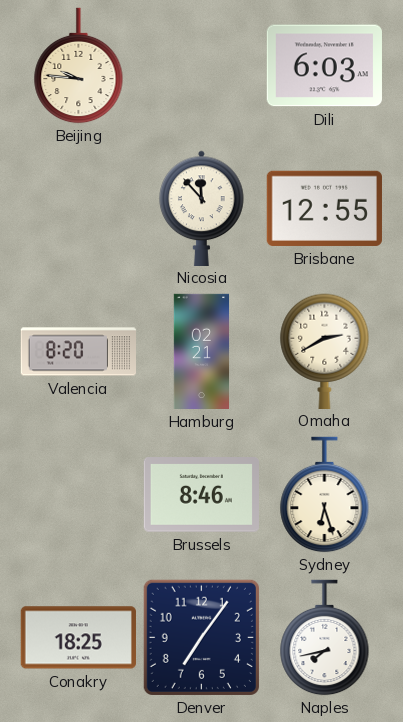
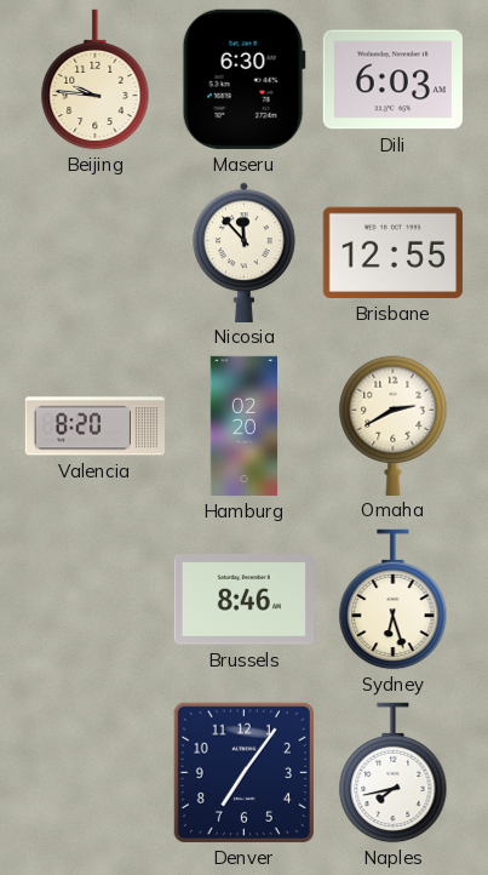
Maseru: none -> 6:30 (243, 79)
Hamburg: 02:21 -> 02:20 (245, 427)
Conakry: 18:25 -> none (78, 638)
